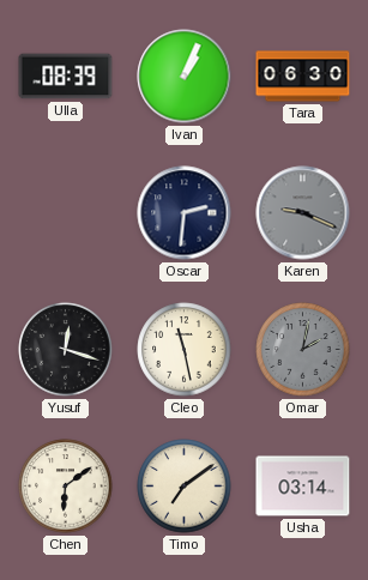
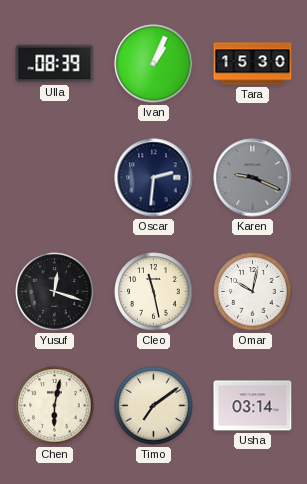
Tara: 06:30 -> 15:30 (253, 64)
Omar: 2:02 -> 10:02 (253, 292)
Omar dial: grey -> white (253, 292)
Chen: 6:09 -> 6:02 (55, 406)
